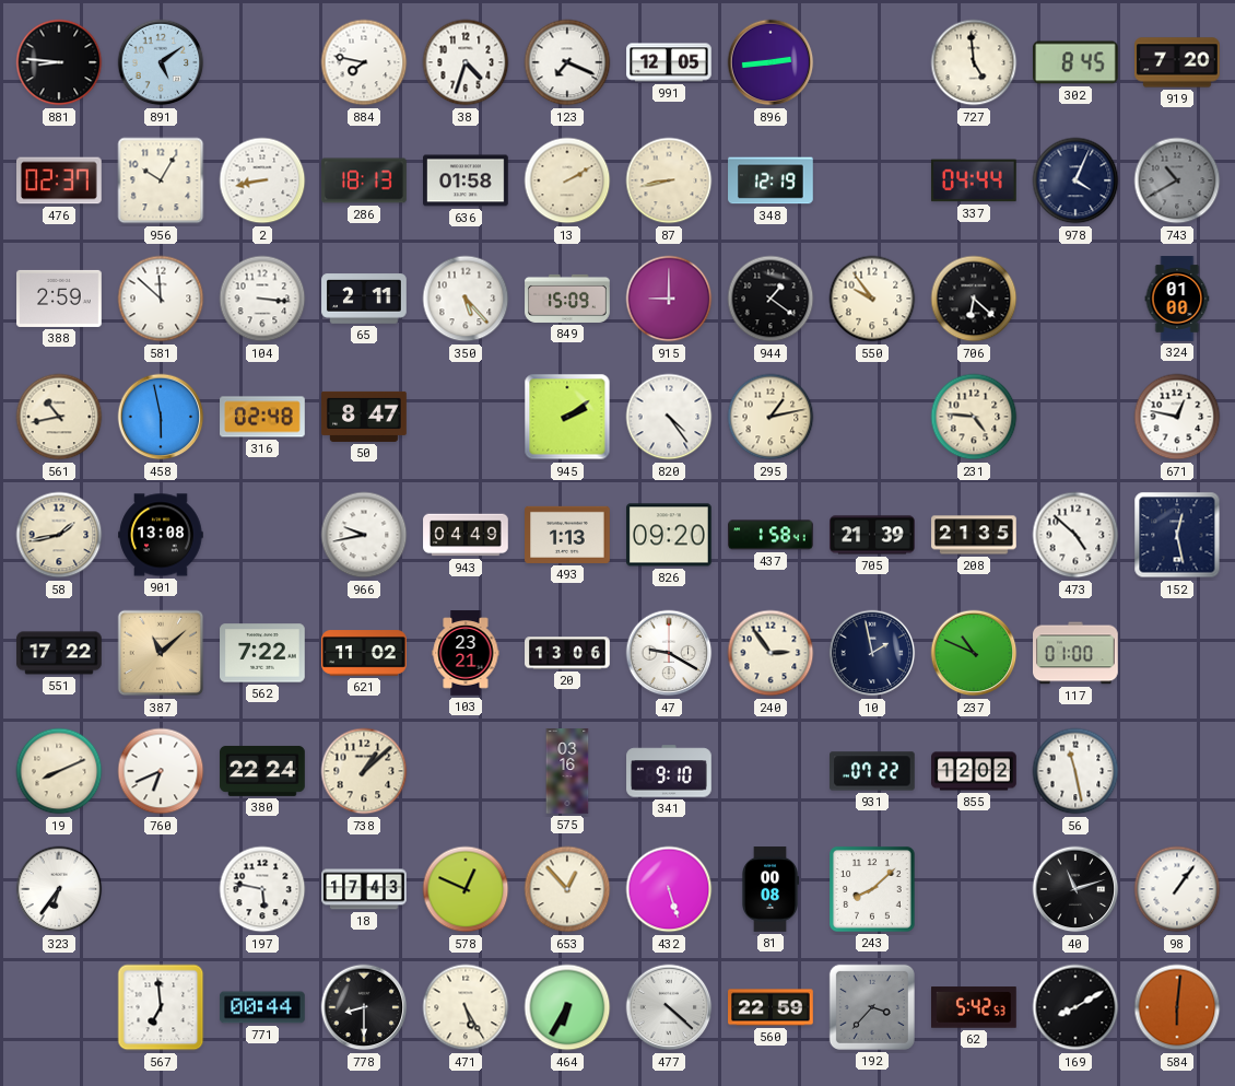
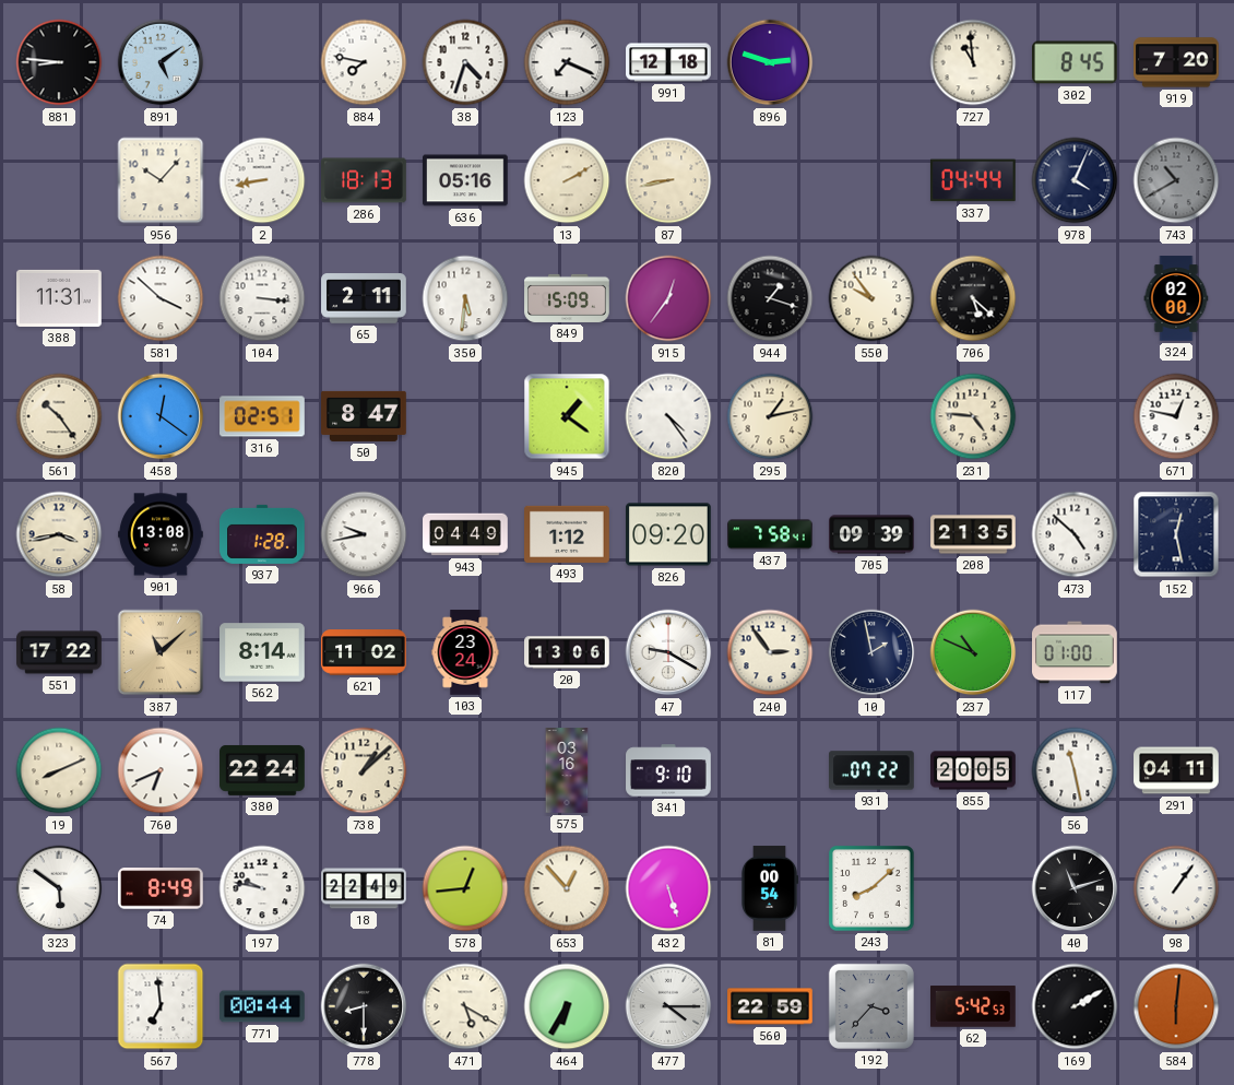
991: 12:05 -> 12:18 (668, 62)
896: 2:44 -> 2:48 (770, 62)
727: 4:59 -> 10:59 (973, 62)
476: 02:37 -> none (60, 180)
956: 10:05 -> 10:07 (161, 180)
636: 01:58 -> 05:16 (466, 180)
348: 12:19 -> none (771, 180)
388: 2:59 -> 11:31 (59, 298)
581: 11:52 -> 3:52 (161, 298)
350: 5:23 -> 5:31 (465, 298)
915: 9:00 -> 12:36 (668, 298)
944: 1:21 -> 1:18 (770, 298)
706: 6:22 -> 5:22 (973, 298)
324: 01:00 -> 02:00 (1176, 298)
561: 10:43 -> 10:24 (59, 416)
458: 5:58 -> 12:21 (161, 416)
316: 02:48 -> 02:51 (262, 416)
945: 2:09 -> 1:21 (567, 416)
58: 1:43 -> 3:43 (59, 534)
937: none -> 1:28 (263, 534)
493: 1:13 -> 1:12 (567, 534)
437: 1:58 -> 7:58 (770, 534)
705: 21:39 -> 09:39 (871, 534)
562: 7:22 -> 8:14 (263, 652)
103: 23:21 -> 23:24 (465, 652)
855: 12:02 -> 20:05 (973, 770)
291: none -> 04:11 (1176, 770)
323: 6:36 -> 5:51 (59, 888)
74: none -> 8:49 (161, 888)
197: 5:47 -> 9:47 (262, 888)
18: 17:43 -> 22:49 (364, 888)
578: 12:49 -> 12:44 (465, 888)
81: 00:08 -> 00:54 (770, 888)
471: 5:25 -> 5:20 (465, 1006)
477: 4:22 -> 4:15 (668, 1006)
169: 8:10 -> 2:10 (1075, 1006)
